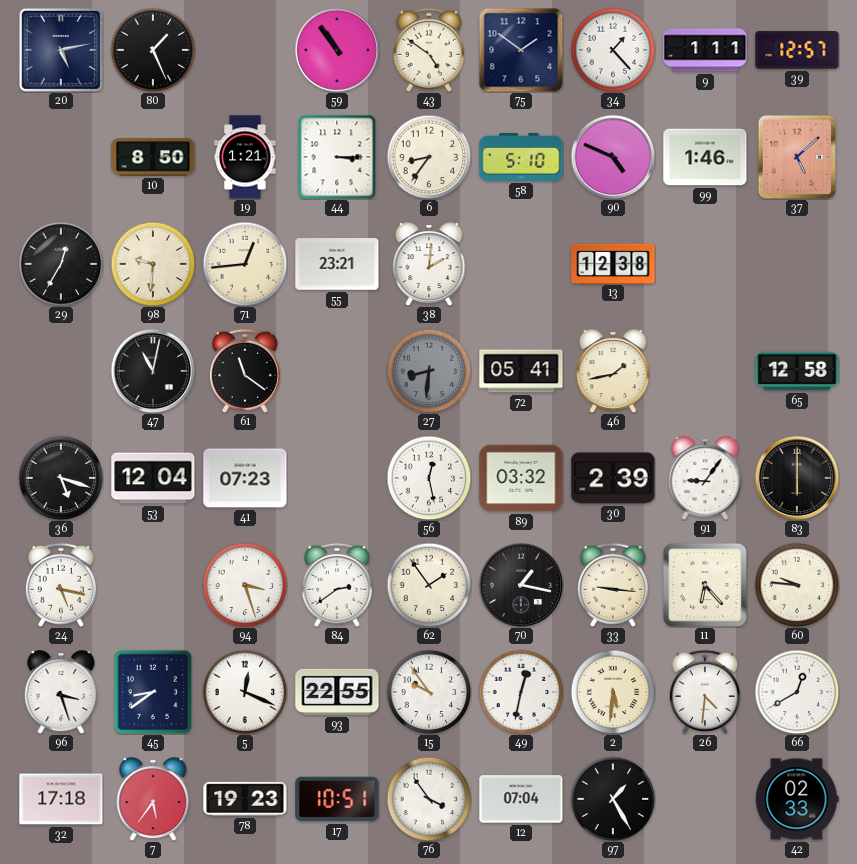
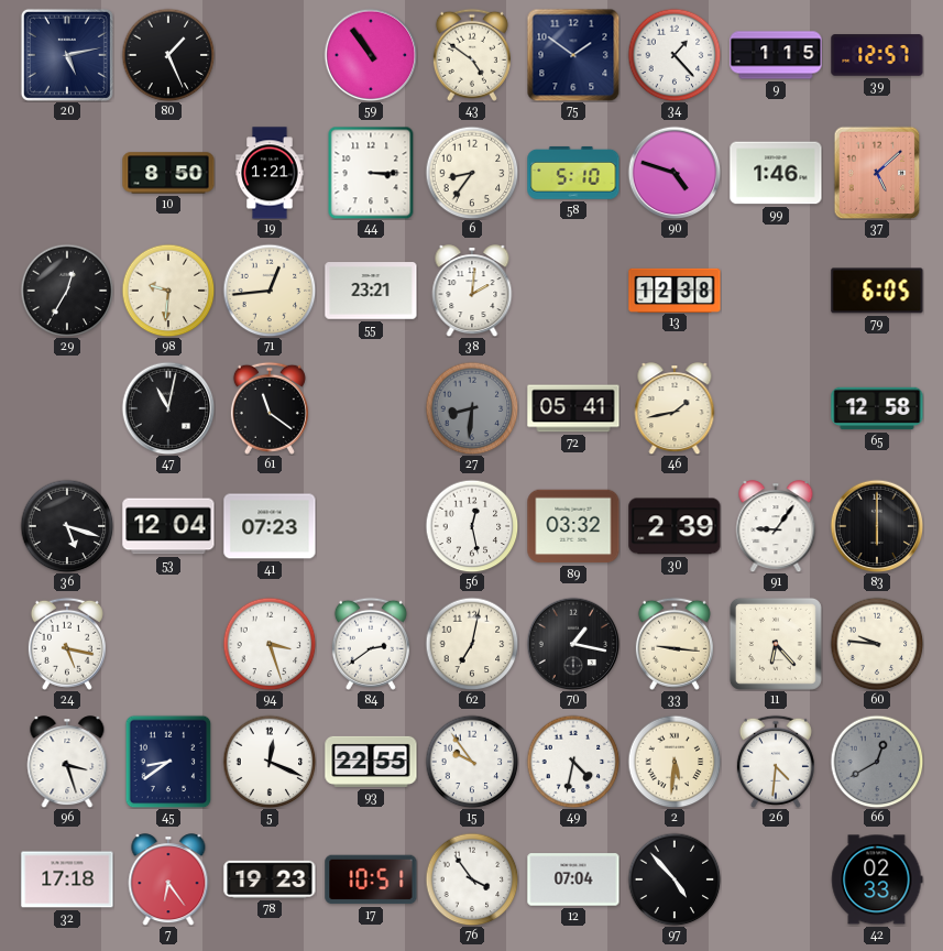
9: 1:11 -> 1:15 (776, 55)
90: 4:49 -> 4:48 (675, 173)
79: none -> 6:05 (877, 291)
62: 1:54 -> 7:02 (472, 644)
49: 12:32 -> 4:32 (573, 762)
66 dial: white -> grey (877, 762)
7: 5:36 -> 6:24 (168, 879)
97: 1:25 -> 4:53 (675, 879)
